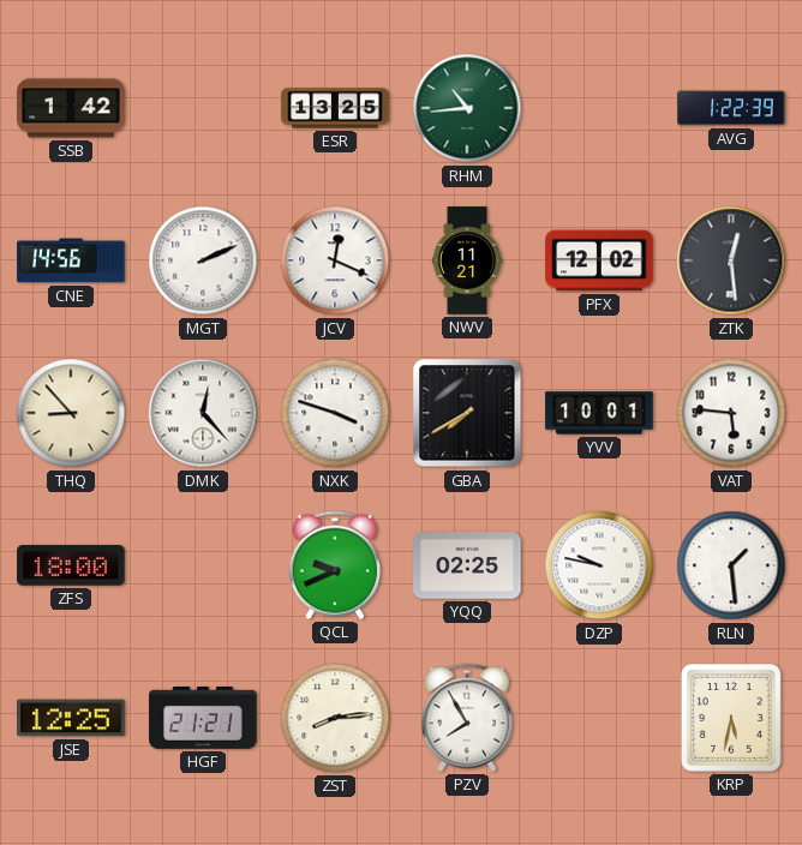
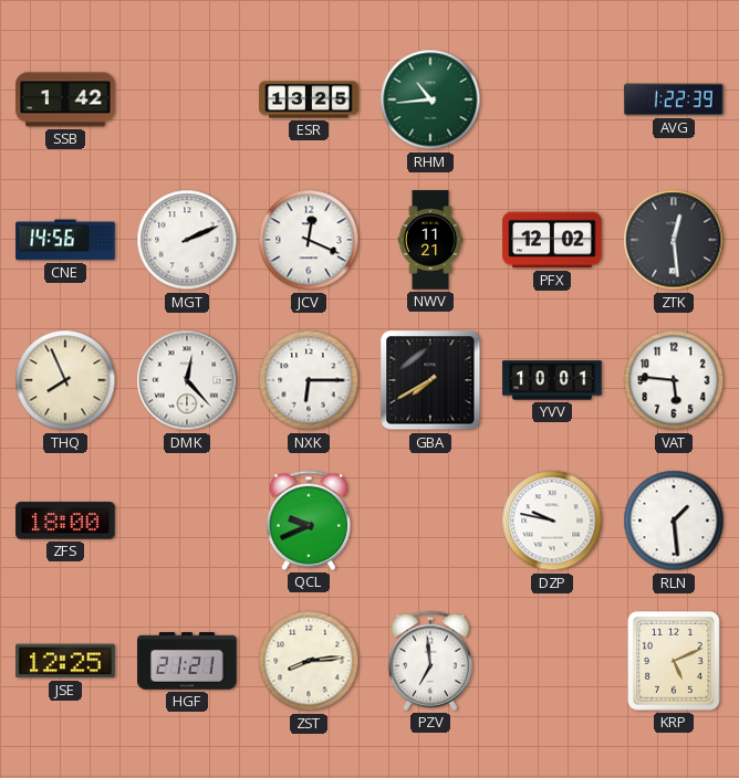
THQ: 8:53 -> 7:56 (65, 380)
NXK: 3:48 -> 6:15 (309, 380)
YQQ: 02:25 -> none (467, 565)
PZV: 7:55 -> 6:59 (430, 661)
KRP: 5:32 -> 5:11 (674, 661)
